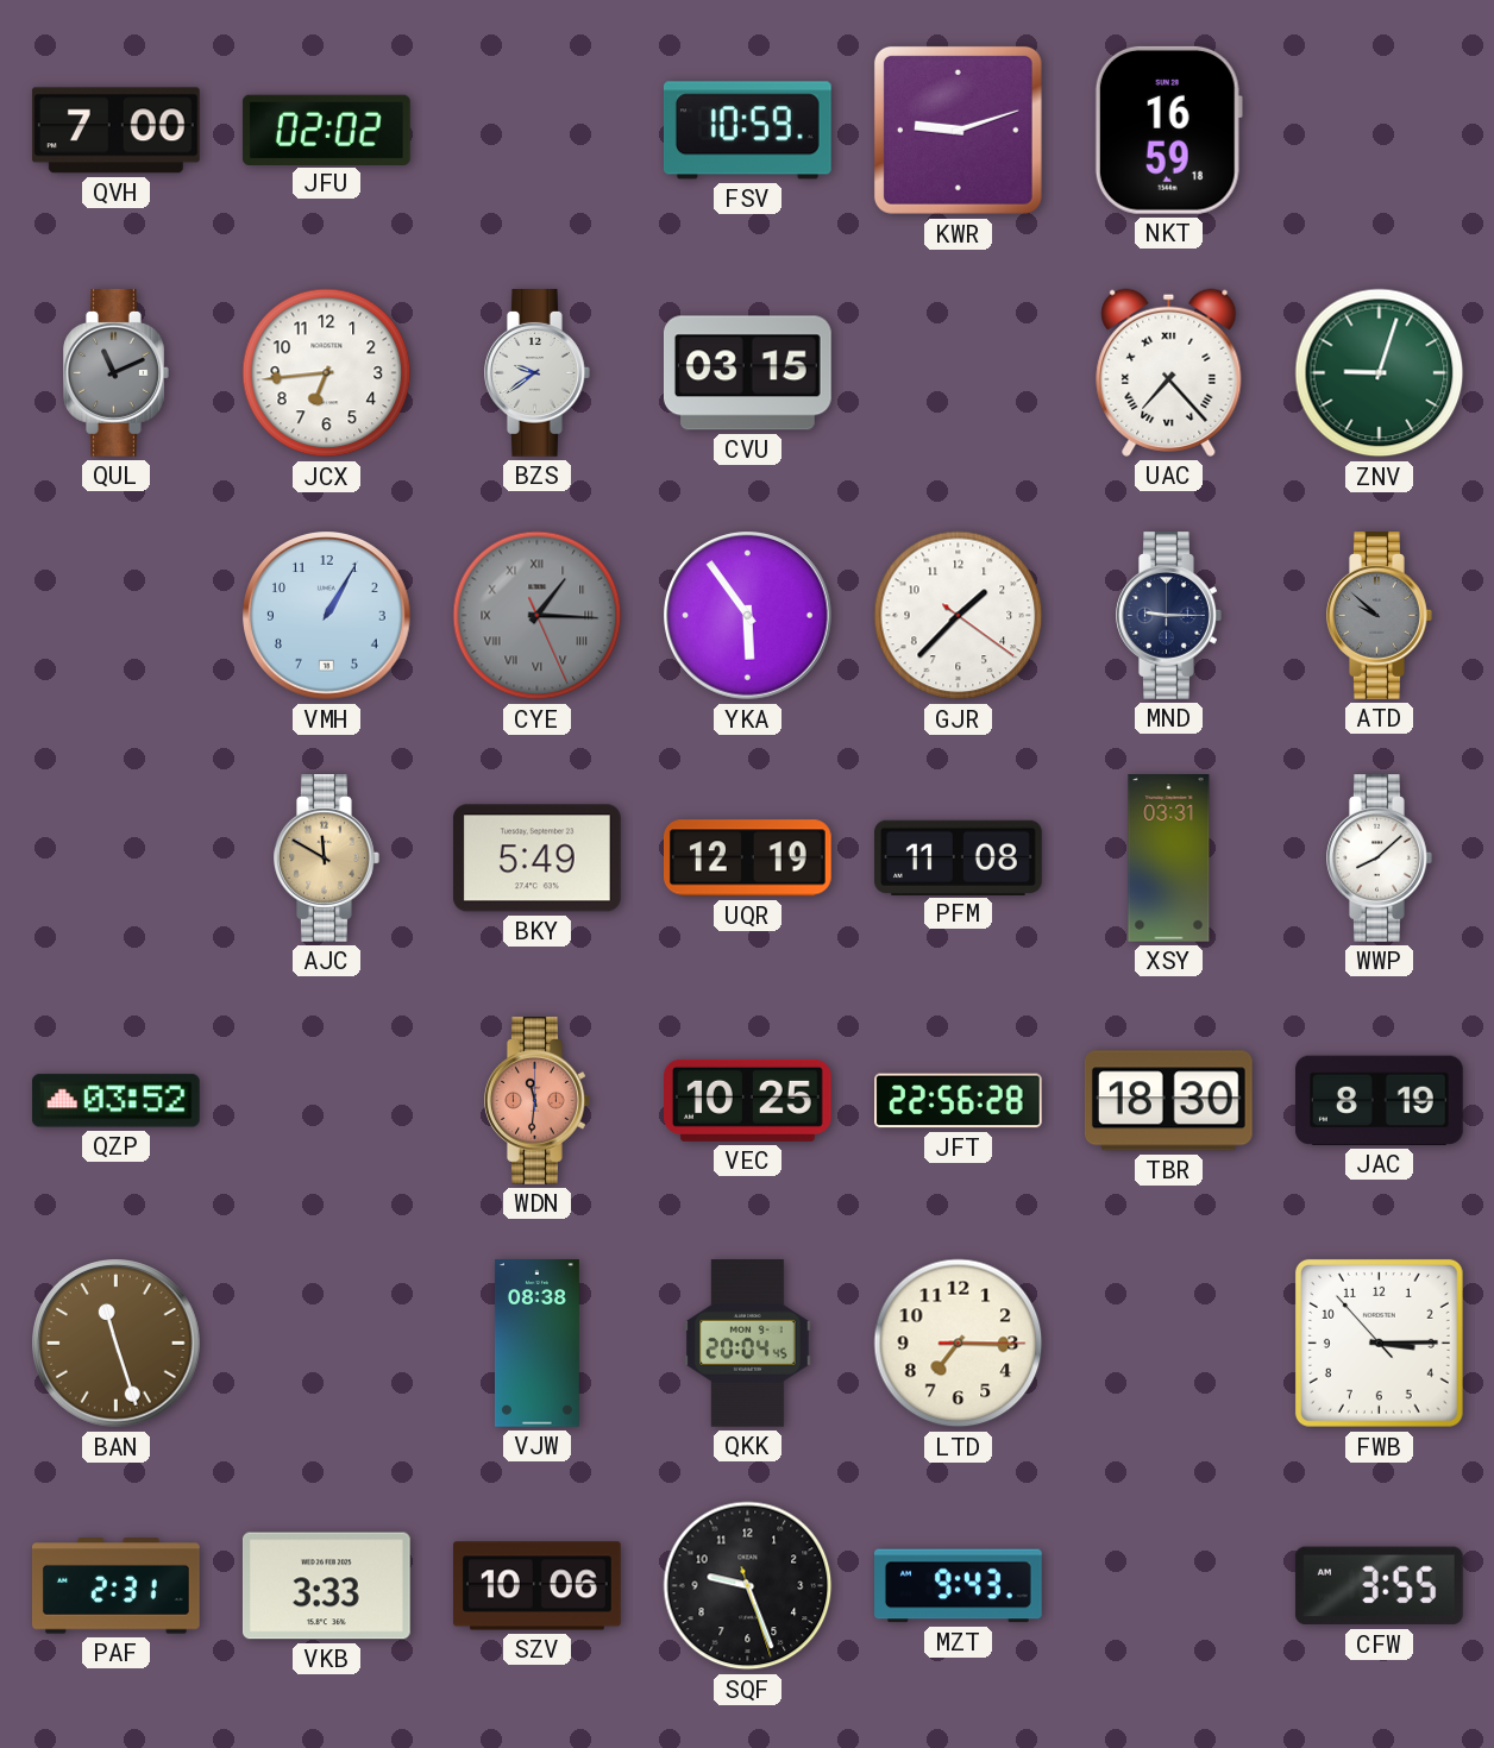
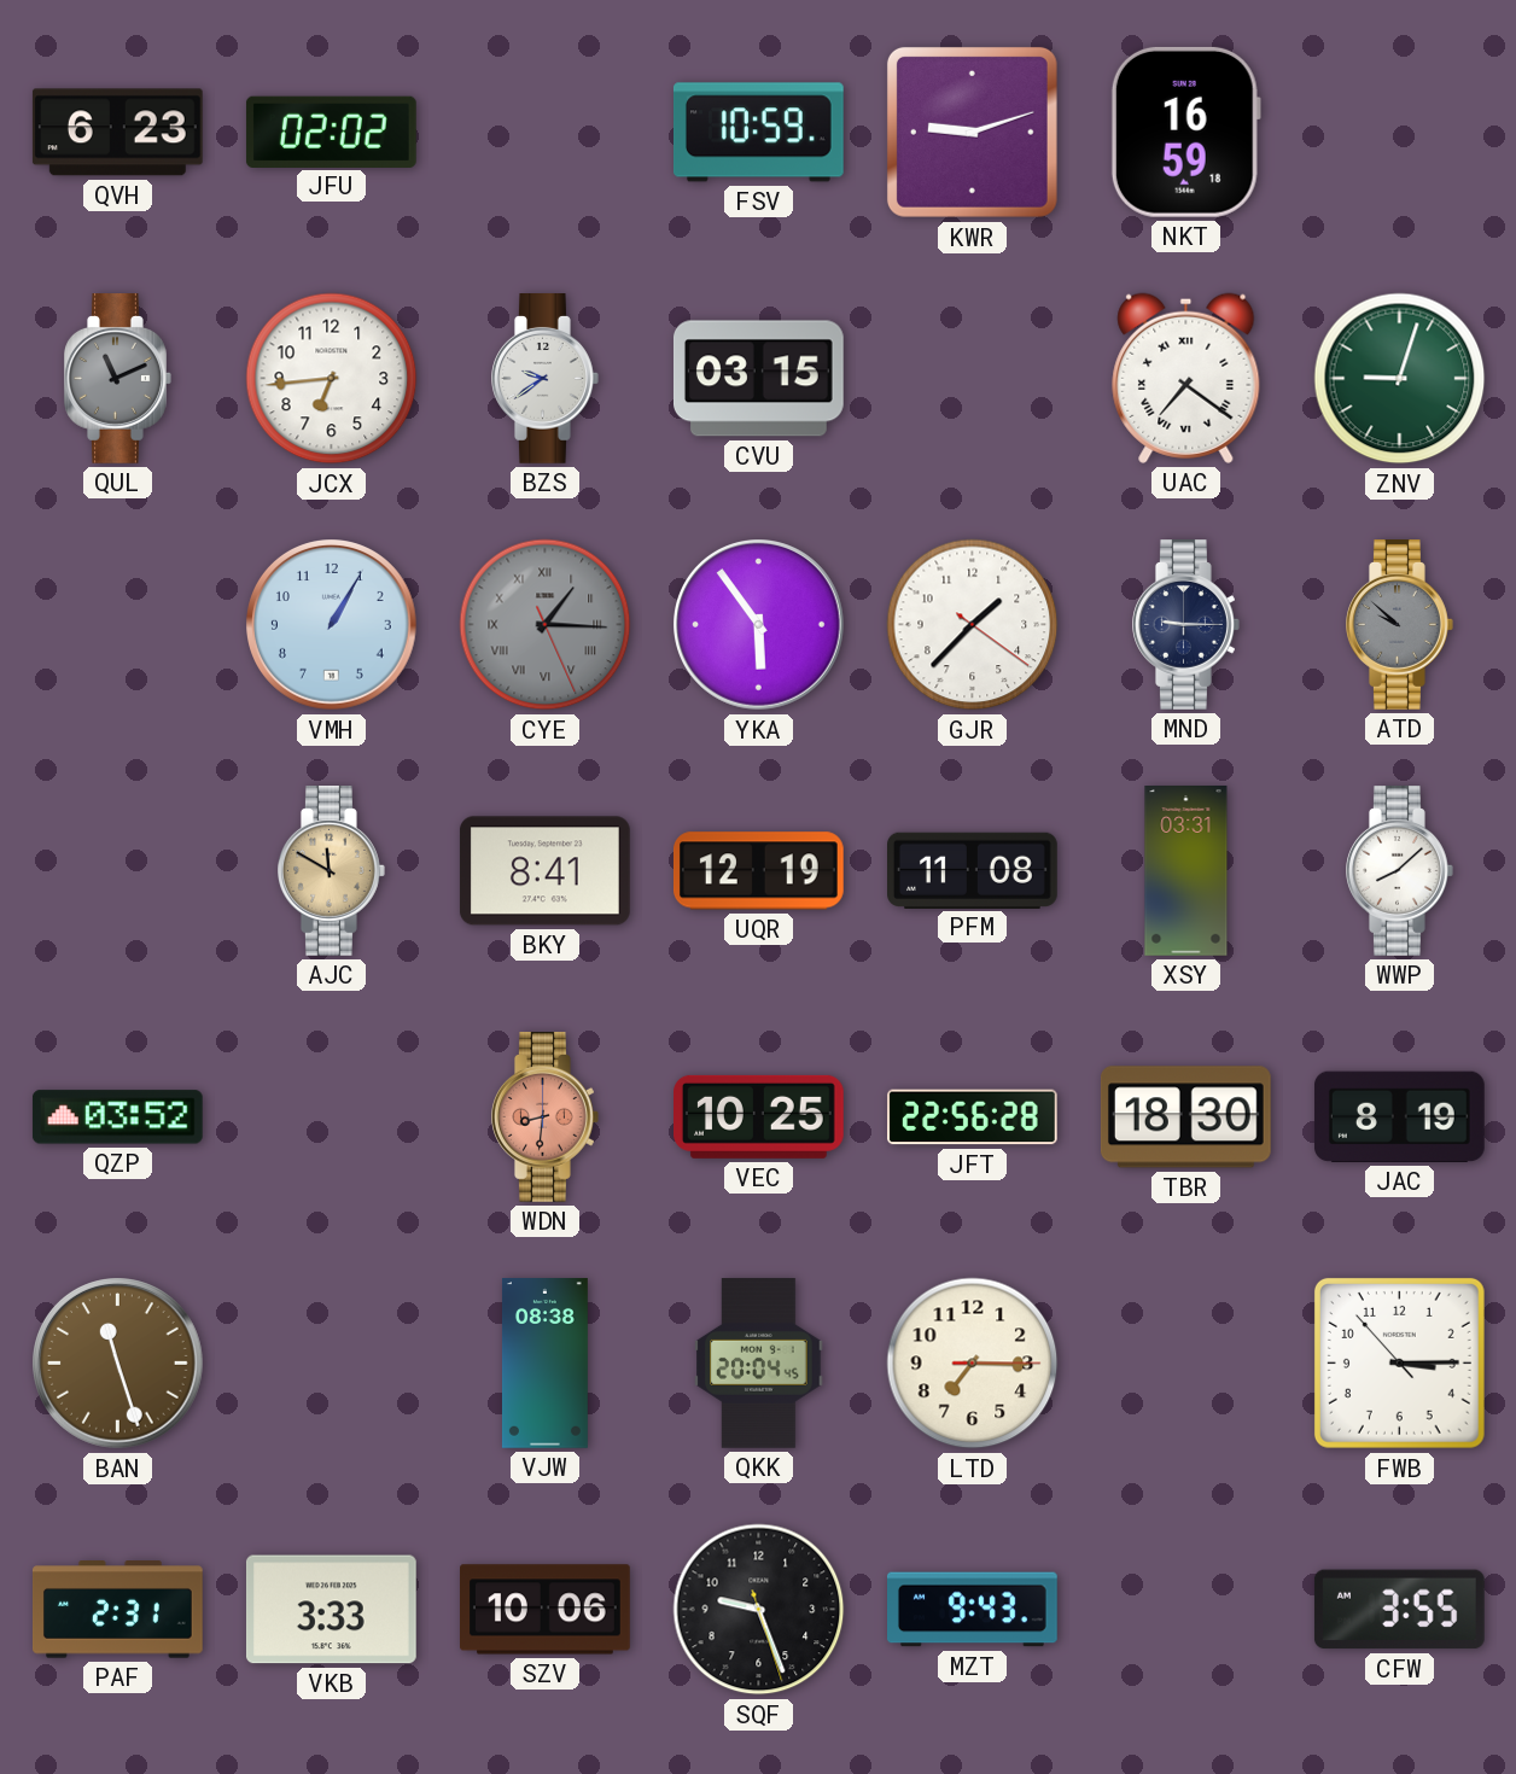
QVH: 7:00 -> 6:23 (117, 133)
UAC: 7:23 -> 7:21 (1186, 378)
BKY: 5:49 -> 8:41 (544, 871)
WDN: 11:31 -> 8:31 (546, 1117)
